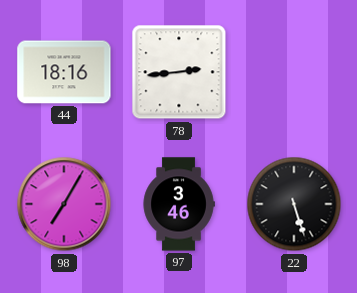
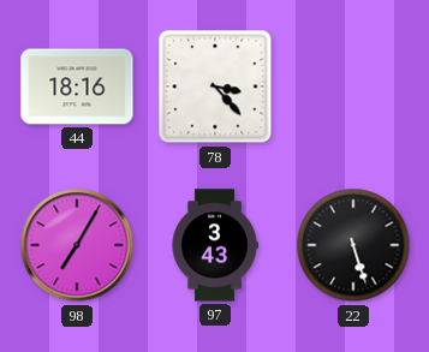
78: 2:44 -> 3:23 (215, 86)
97: 3:46 -> 3:43 (215, 245)
